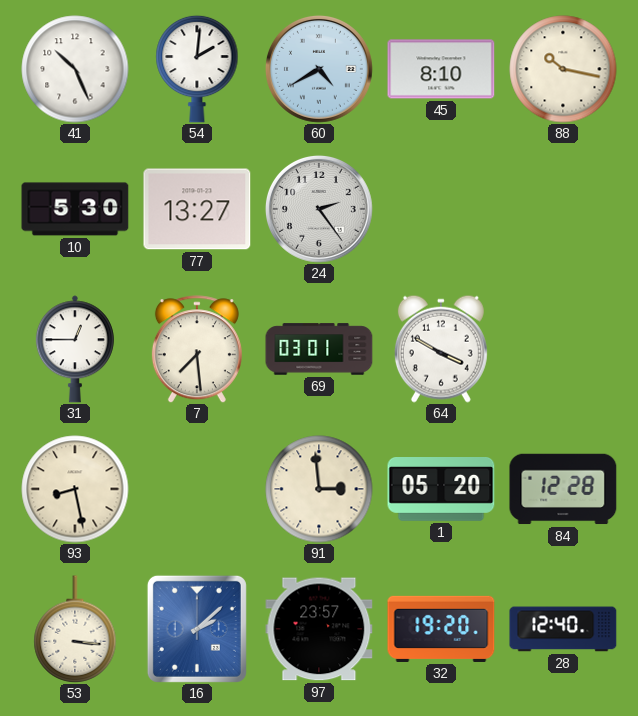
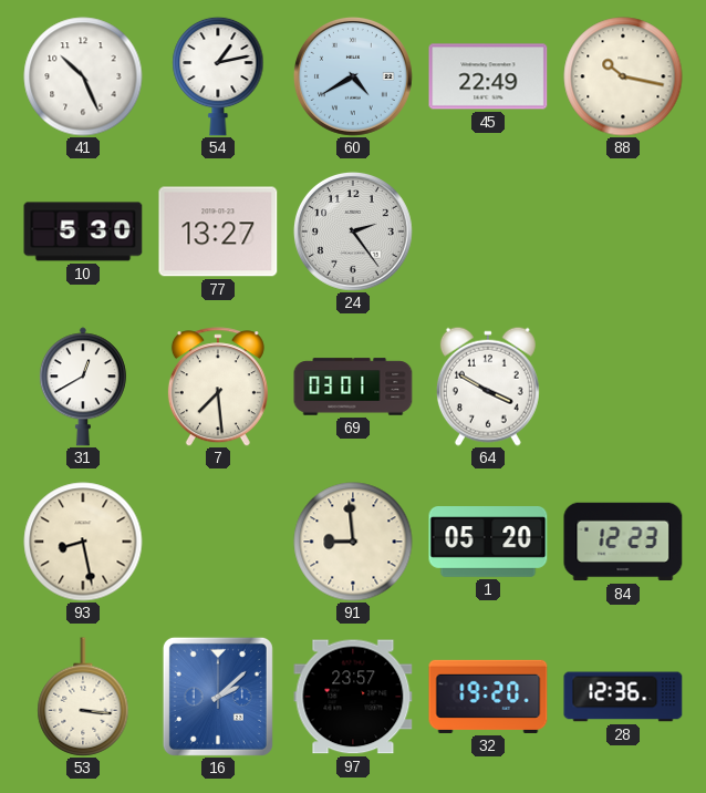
54: 2:01 -> 1:13 (218, 76)
45: 8:10 -> 22:49 (488, 76)
31: 12:45 -> 12:40 (83, 387)
91: 2:59 -> 8:59 (353, 542)
84: 12:28 -> 12:23 (623, 542)
28: 12:40 -> 12:36 (623, 697)
